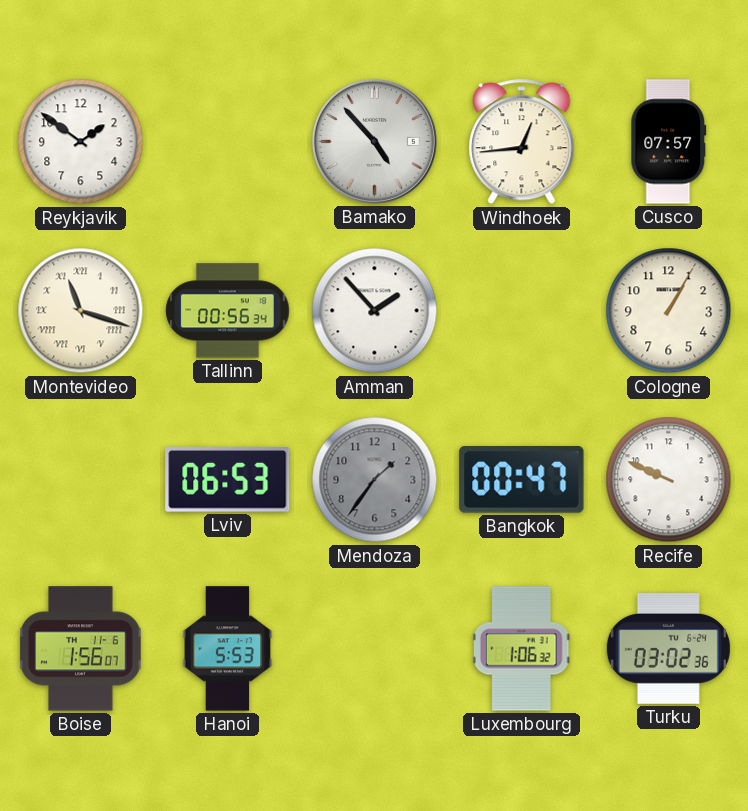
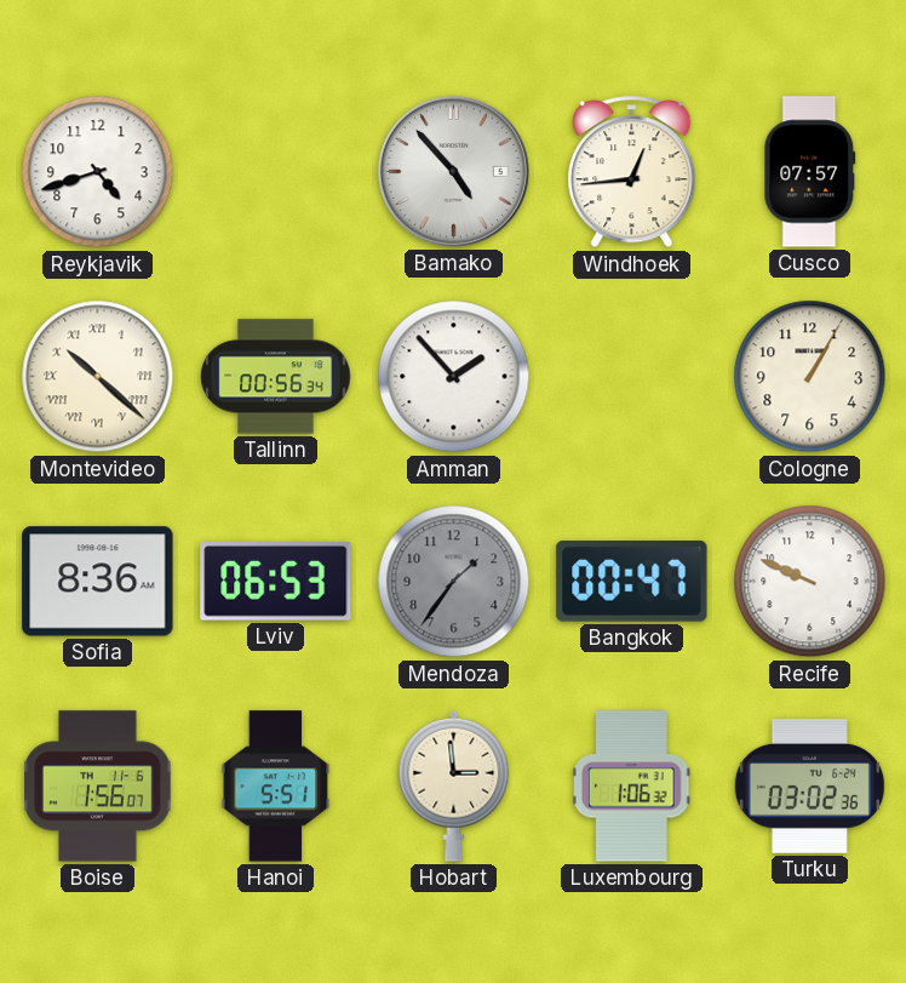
Reykjavik: 1:51 -> 4:42 (98, 172)
Montevideo: 11:18 -> 10:22 (98, 377)
Sofia: none -> 8:36 (98, 582)
Hanoi: 5:53 -> 5:51 (276, 787)
Hobart: none -> 2:59 (454, 785)
